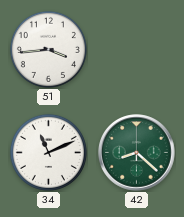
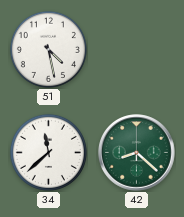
51: 3:44 -> 4:28 (48, 49)
34: 11:11 -> 11:38 (48, 152)
